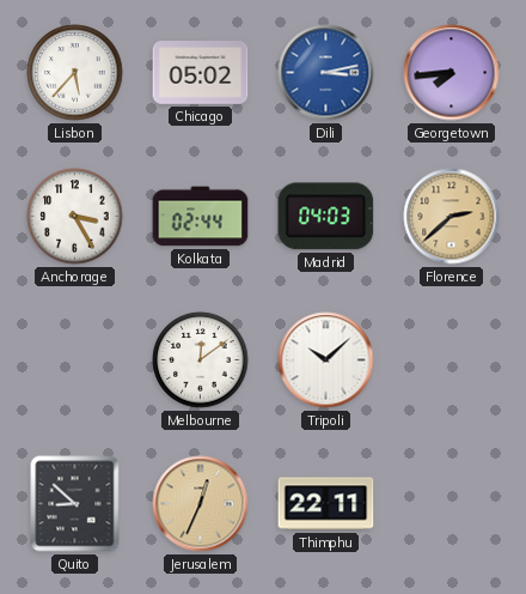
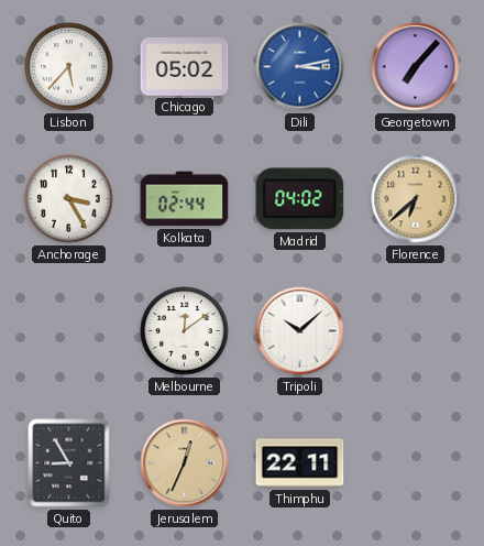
Georgetown: 7:44 -> 7:07 (416, 67)
Madrid: 04:03 -> 04:02 (300, 199)
Florence: 2:38 -> 6:38 (416, 199)
Quito: 8:52 -> 8:55 (69, 463)
